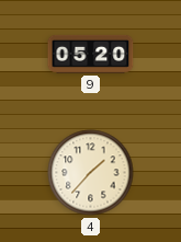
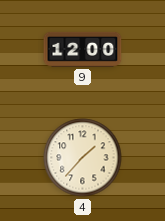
9: 05:20 -> 12:00 (83, 49)
